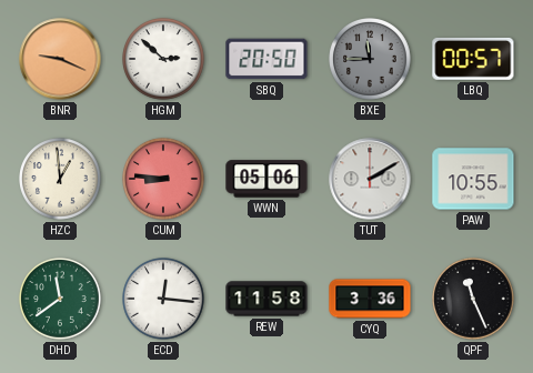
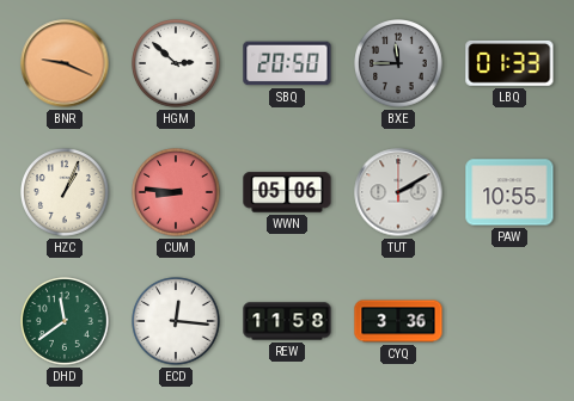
LBQ: 00:57 -> 01:33 (509, 63)
HZC: 12:59 -> 1:04 (65, 192)
QPF: 11:26 -> none (473, 299)
